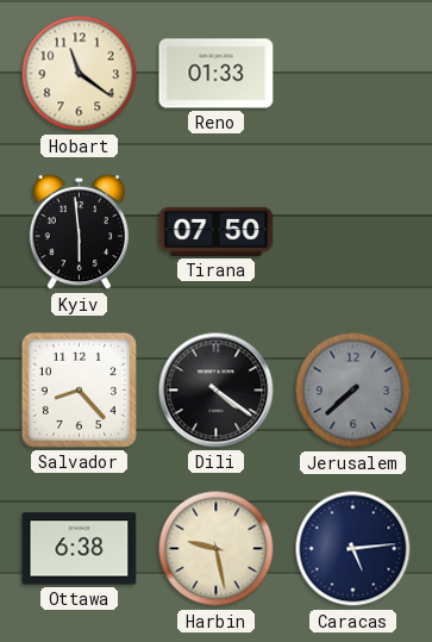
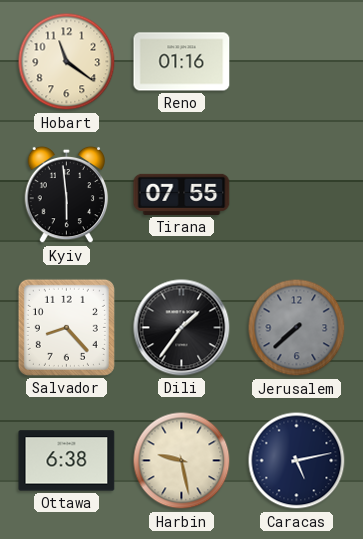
Reno: 01:33 -> 01:16 (182, 62)
Tirana: 07:50 -> 07:55 (182, 194)
Dili: 4:21 -> 1:36 (182, 328)
Caracas: 5:14 -> 5:13 (297, 461)
